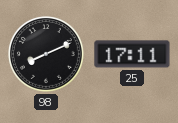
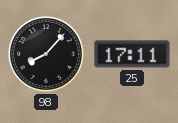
98: 8:11 -> 8:07 (46, 54)
